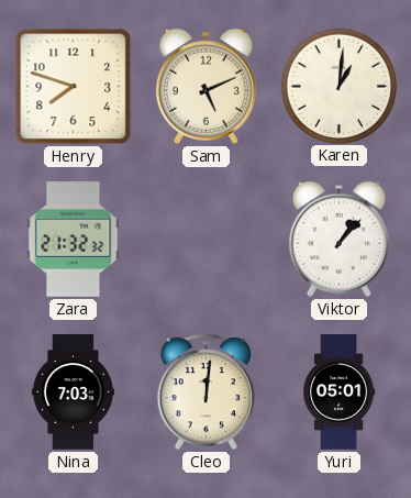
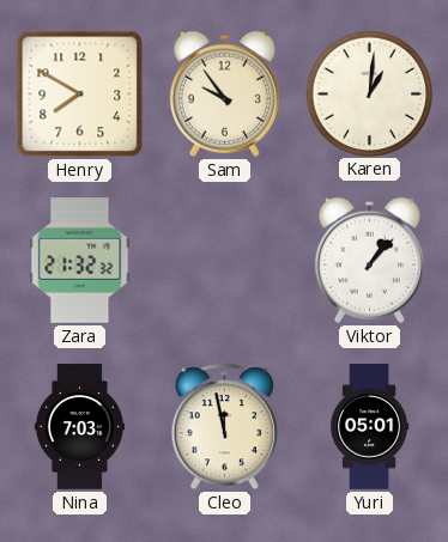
Henry: 7:48 -> 7:50 (80, 95)
Sam: 5:11 -> 9:54 (224, 93)
Cleo: 12:01 -> 11:58 (224, 427)
